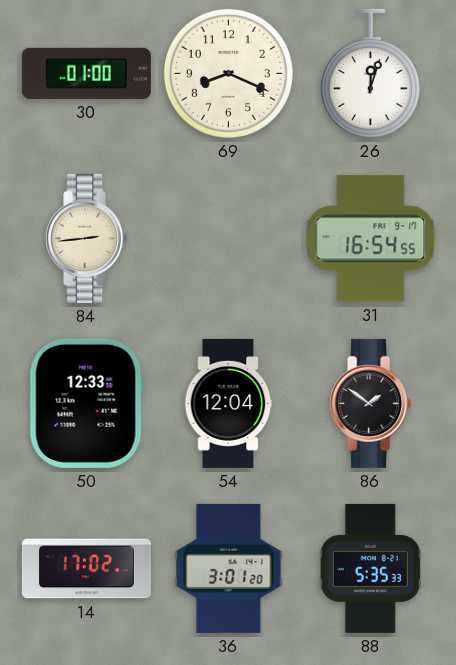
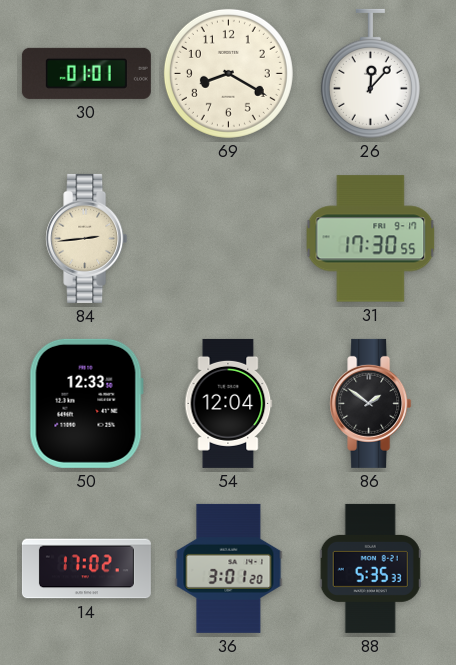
30: 01:00 -> 01:01 (86, 73)
69: 8:19 -> 8:20 (228, 73)
26: 12:03 -> 12:07 (370, 73)
31: 16:54 -> 17:30 (371, 239)
